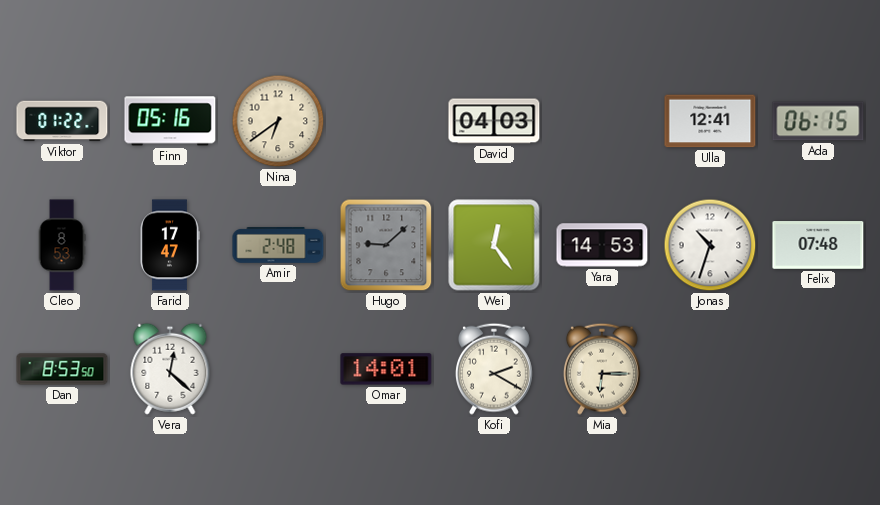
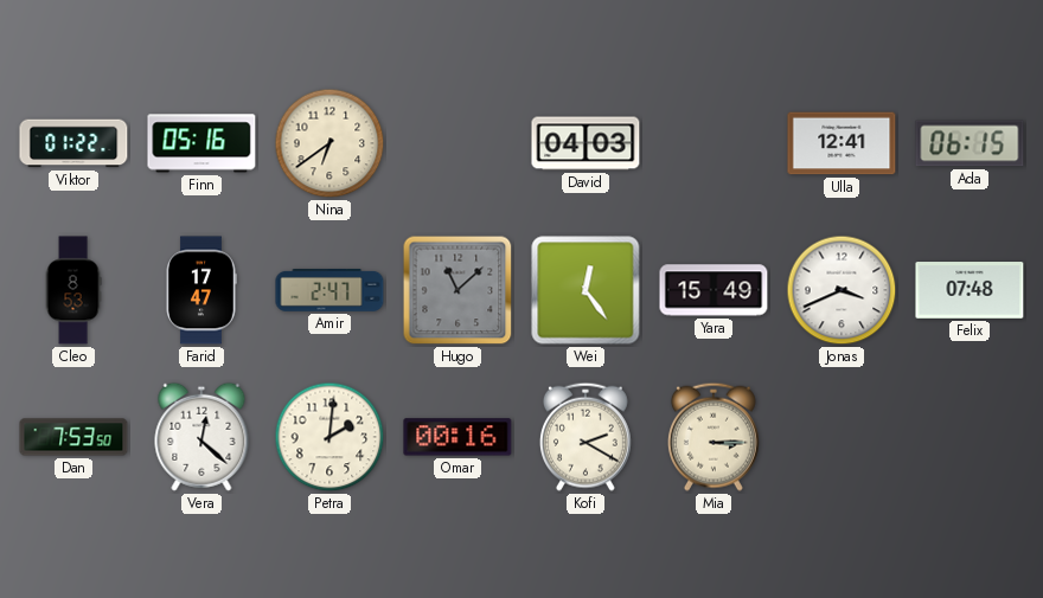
Amir: 2:48 -> 2:47 (329, 291)
Hugo: 9:08 -> 11:08 (457, 290)
Yara: 14:53 -> 15:49 (714, 290)
Jonas: 10:33 -> 3:41 (842, 290)
Dan: 8:53 -> 7:53 (73, 437)
Petra: none -> 2:01 (329, 437)
Omar: 14:01 -> 00:16 (457, 437)
Mia: 6:15 -> 3:15 (714, 437)
